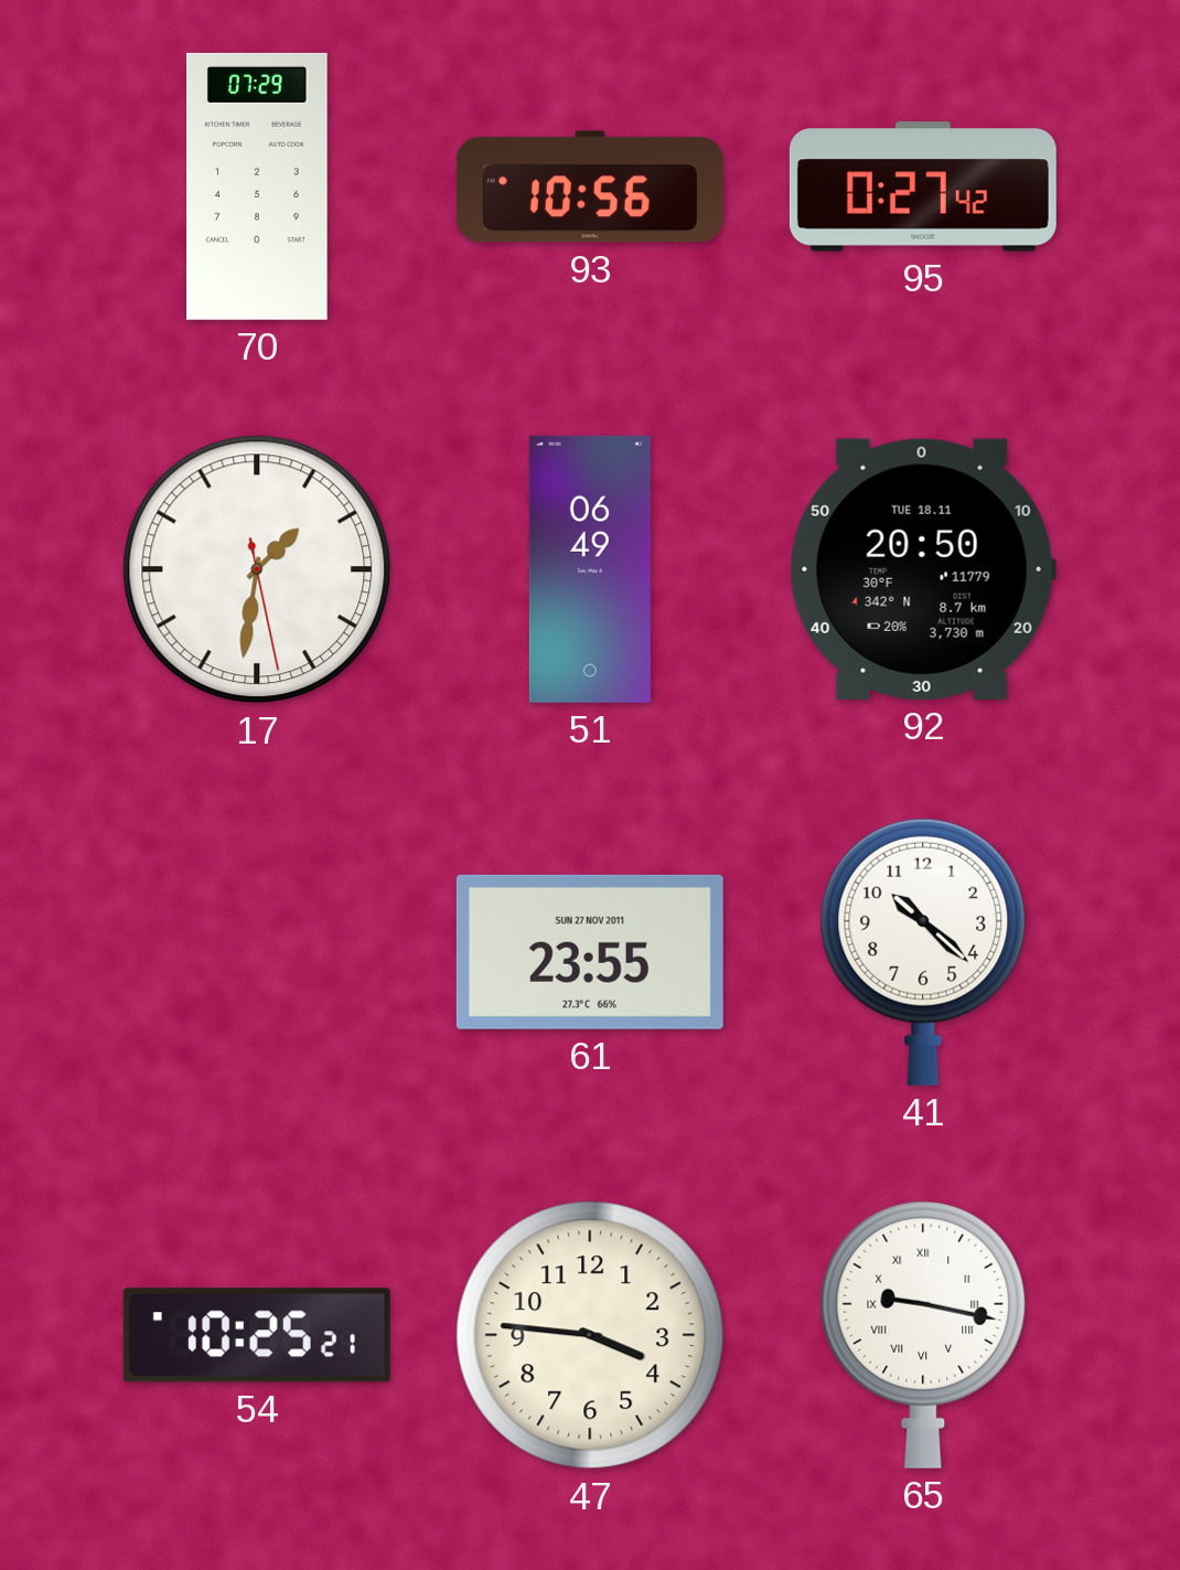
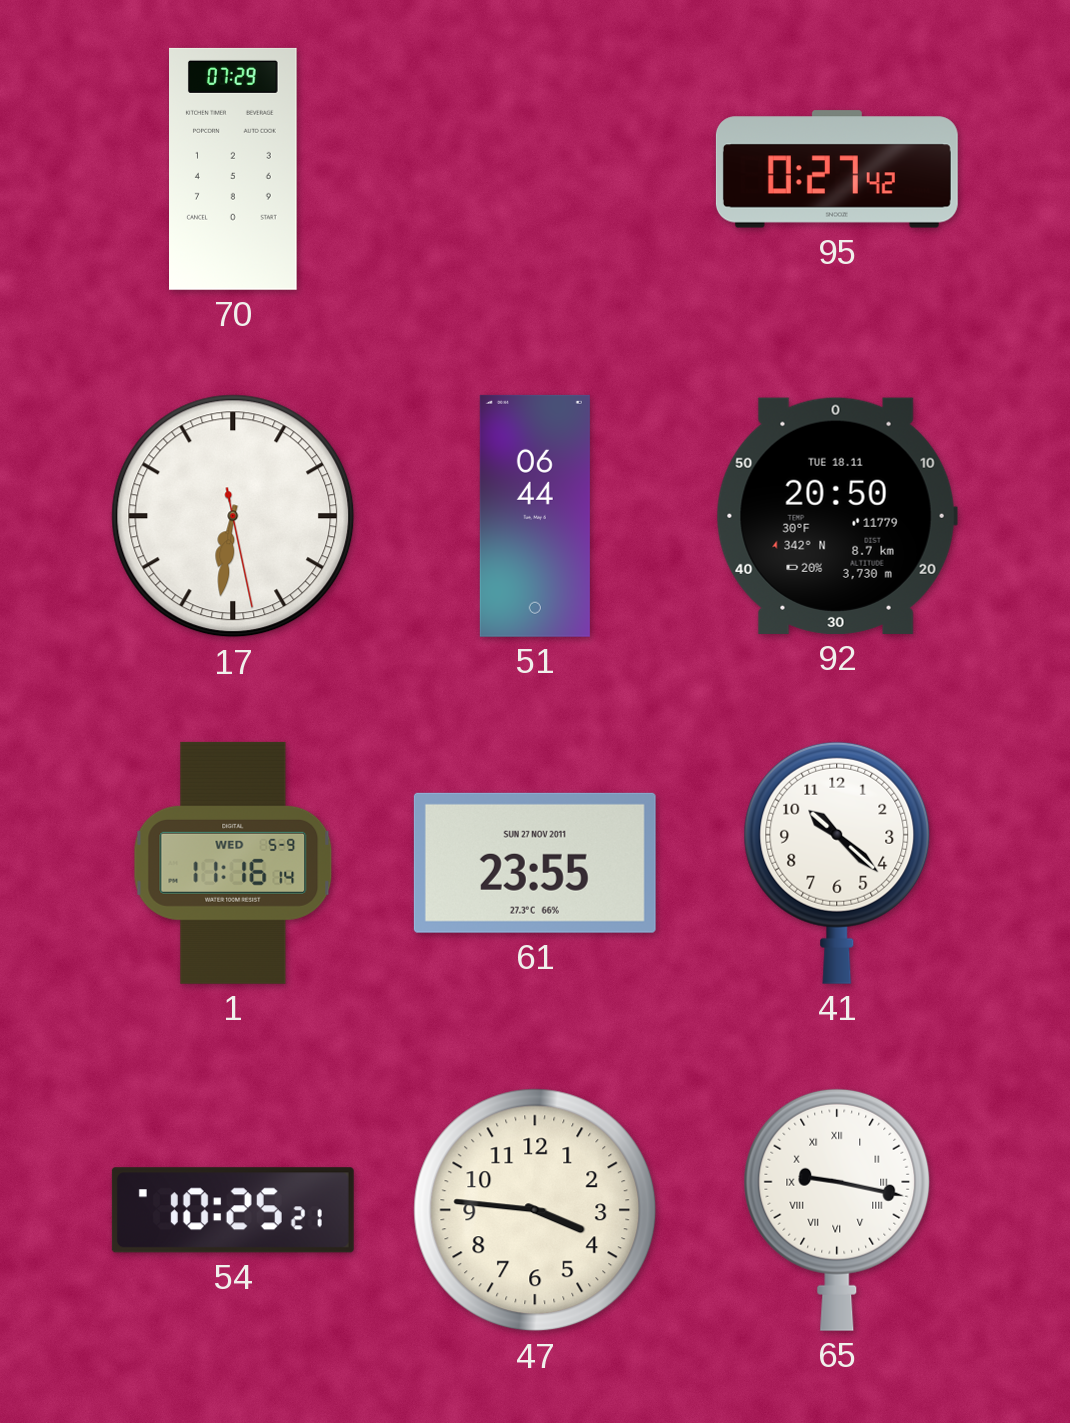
93: 10:56 -> none (590, 186)
17: 1:31 -> 6:31 (233, 516)
51: 06:49 -> 06:44 (535, 516)
1: none -> 11:16 (233, 863)
